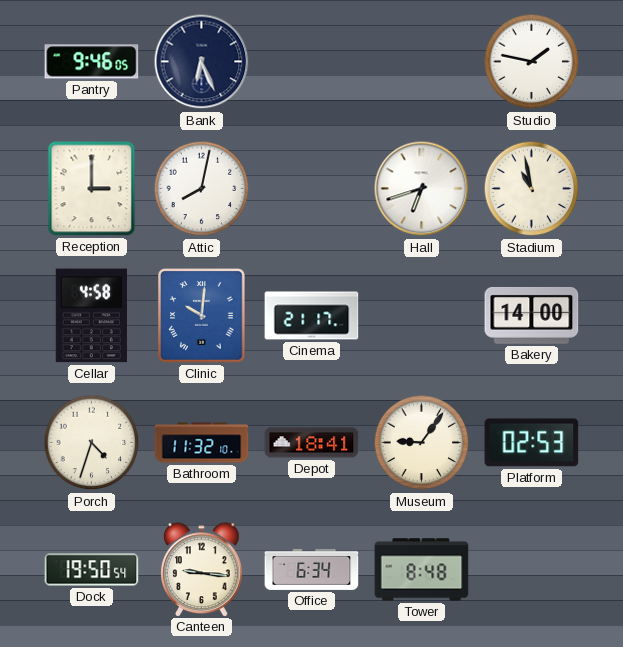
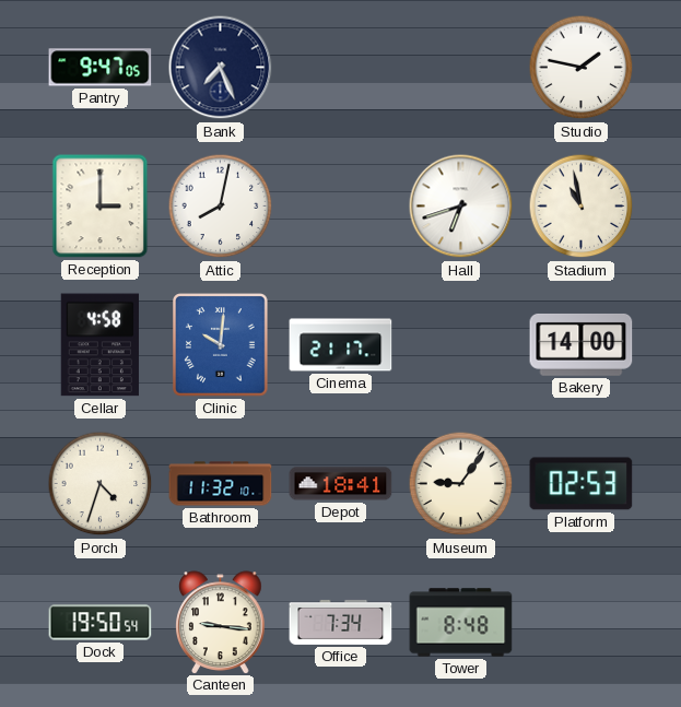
Pantry: 9:46 -> 9:47 (101, 68)
Bank: 6:26 -> 7:26 (221, 68)
Office: 6:34 -> 7:34 (341, 622)
